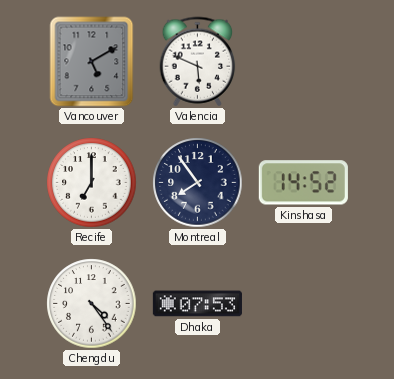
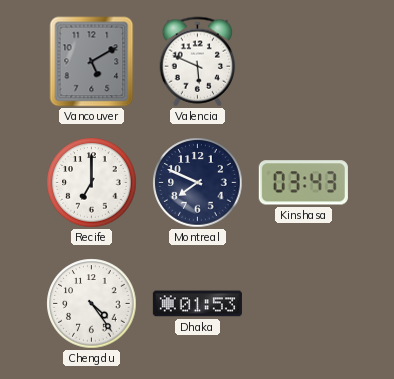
Montreal: 7:54 -> 7:49 (198, 183)
Kinshasa: 14:52 -> 03:43 (303, 183)
Dhaka: 07:53 -> 01:53 (197, 304)
